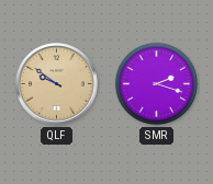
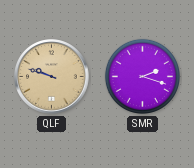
QLF: 9:51 -> 9:48 (52, 77)
